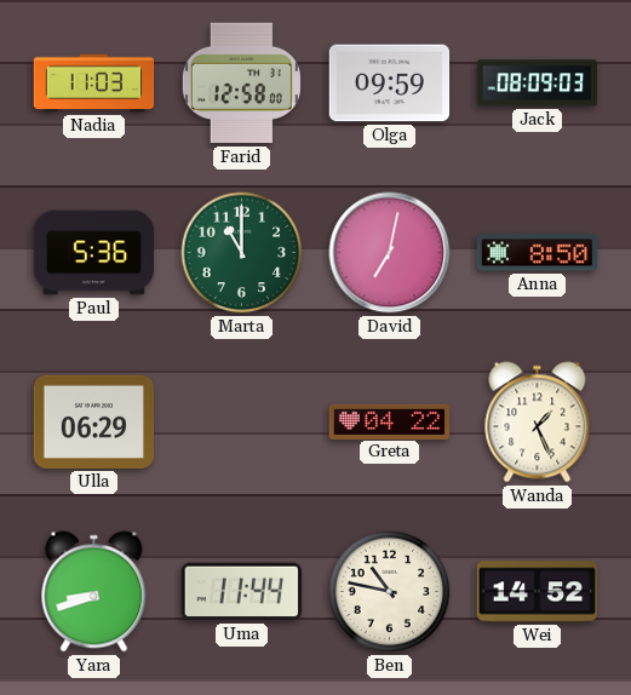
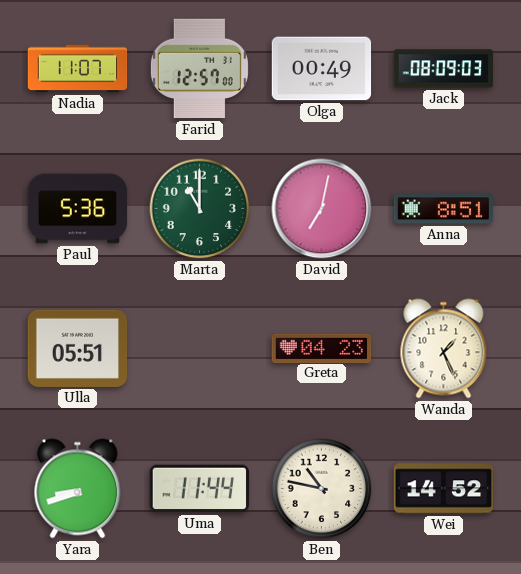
Nadia: 11:03 -> 11:07 (78, 69)
Farid: 12:58 -> 12:57 (199, 69)
Olga: 09:59 -> 00:49 (322, 69)
Anna: 8:50 -> 8:51 (444, 209)
Ulla: 06:29 -> 05:51 (78, 348)
Greta: 04:22 -> 04:23 (322, 348)
